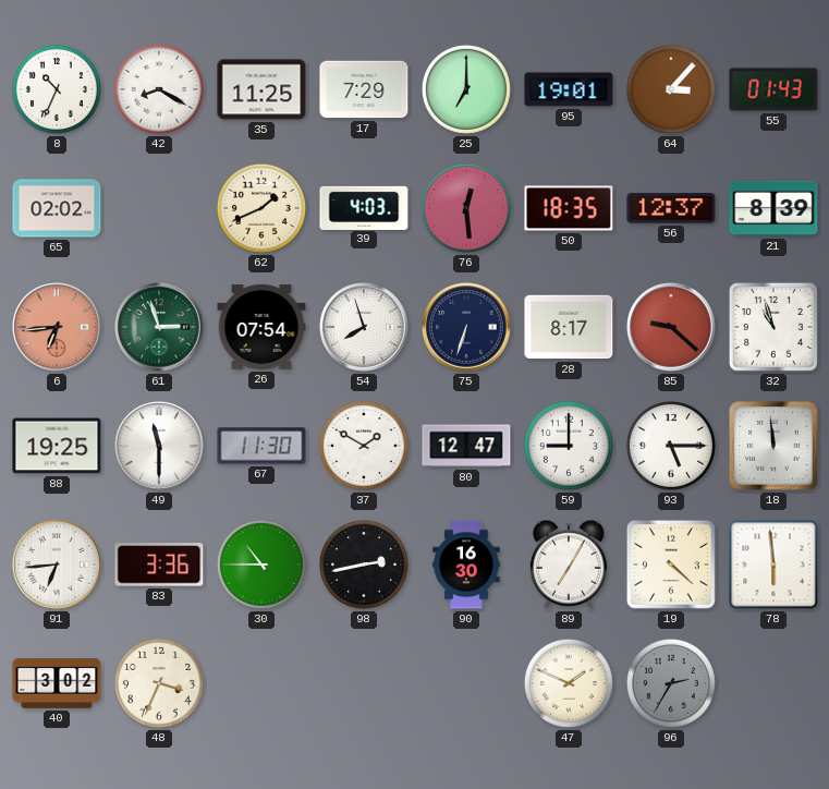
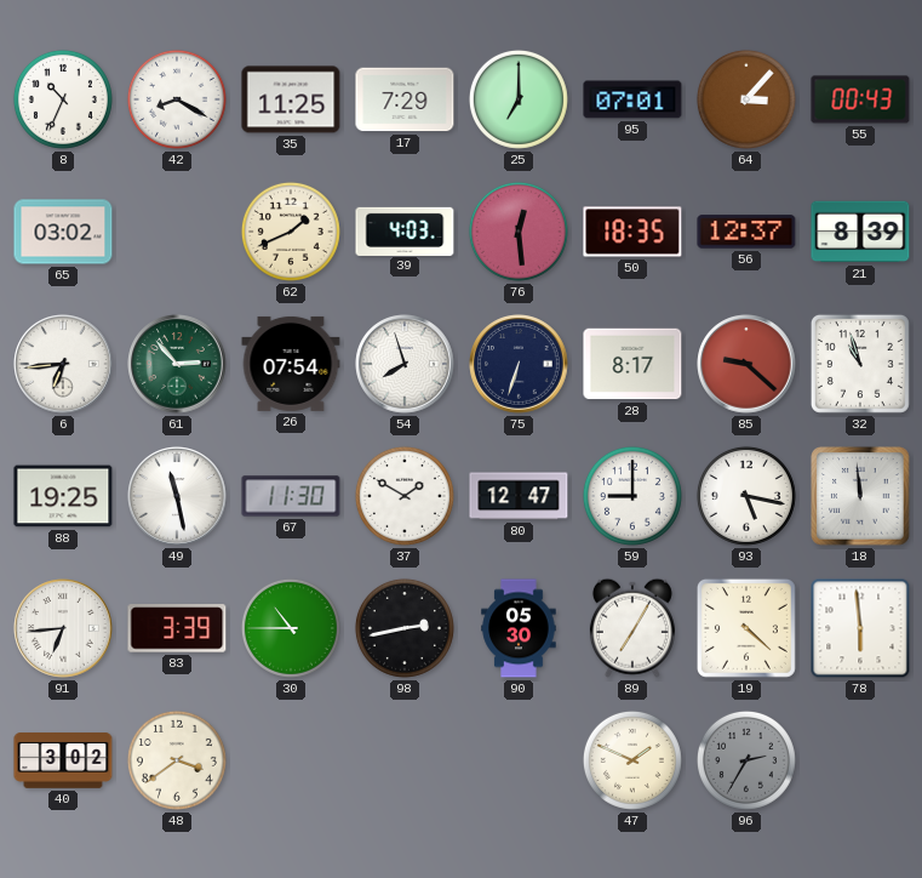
95: 19:01 -> 07:01 (632, 99)
55: 01:43 -> 00:43 (860, 99)
65: 02:02 -> 03:02 (63, 232)
6 dial: salmon -> white (63, 364)
61: 2:57 -> 2:53 (177, 364)
49: 11:30 -> 11:28 (177, 496)
93: 5:15 -> 5:17 (746, 496)
83: 3:36 -> 3:39 (177, 628)
90: 16:30 -> 05:30 (519, 628)
48: 3:34 -> 3:39 (177, 760)
